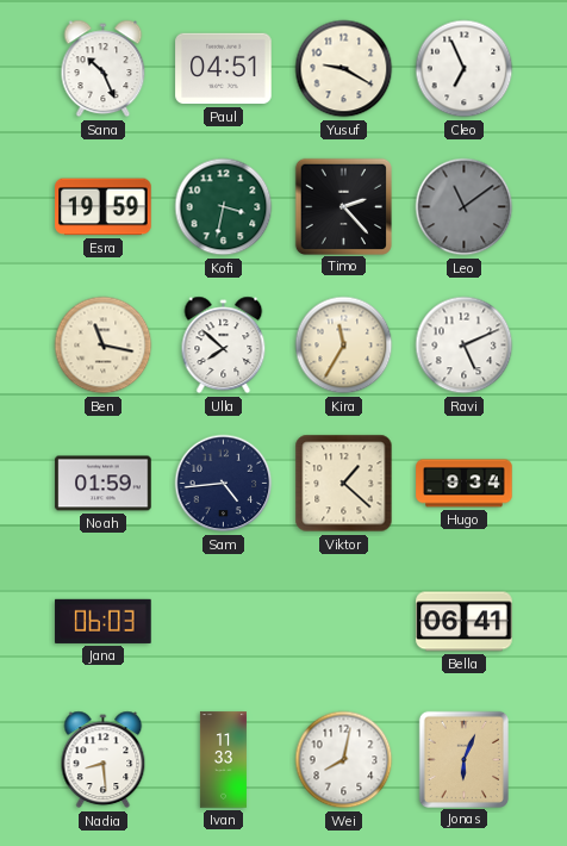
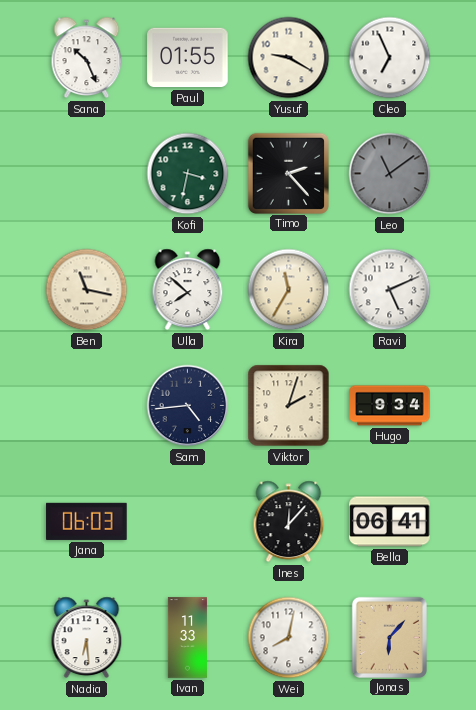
Paul: 04:51 -> 01:55 (188, 58)
Esra: 19:59 -> none (104, 207)
Noah: 01:59 -> none (104, 484)
Viktor: 1:22 -> 2:03 (289, 406)
Ines: none -> 12:07 (289, 522)
Nadia: 8:29 -> 6:29 (87, 638)
Jonas: 6:04 -> 6:07 (389, 637)
